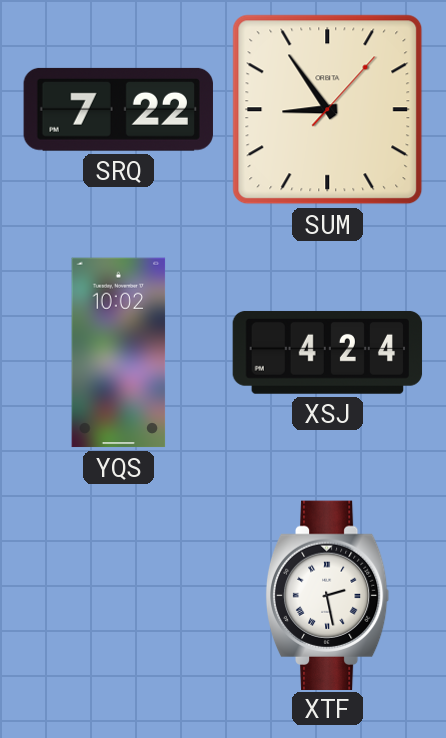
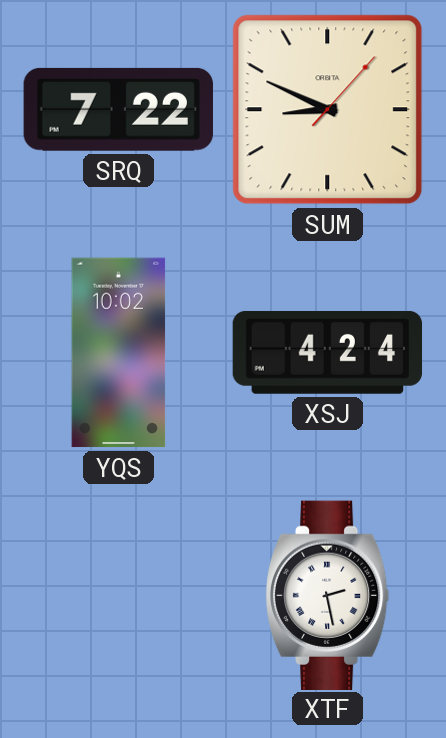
SUM: 8:54 -> 8:49 (328, 110)
